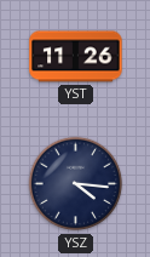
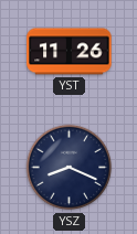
YSZ: 4:16 -> 8:19 (70, 168)
